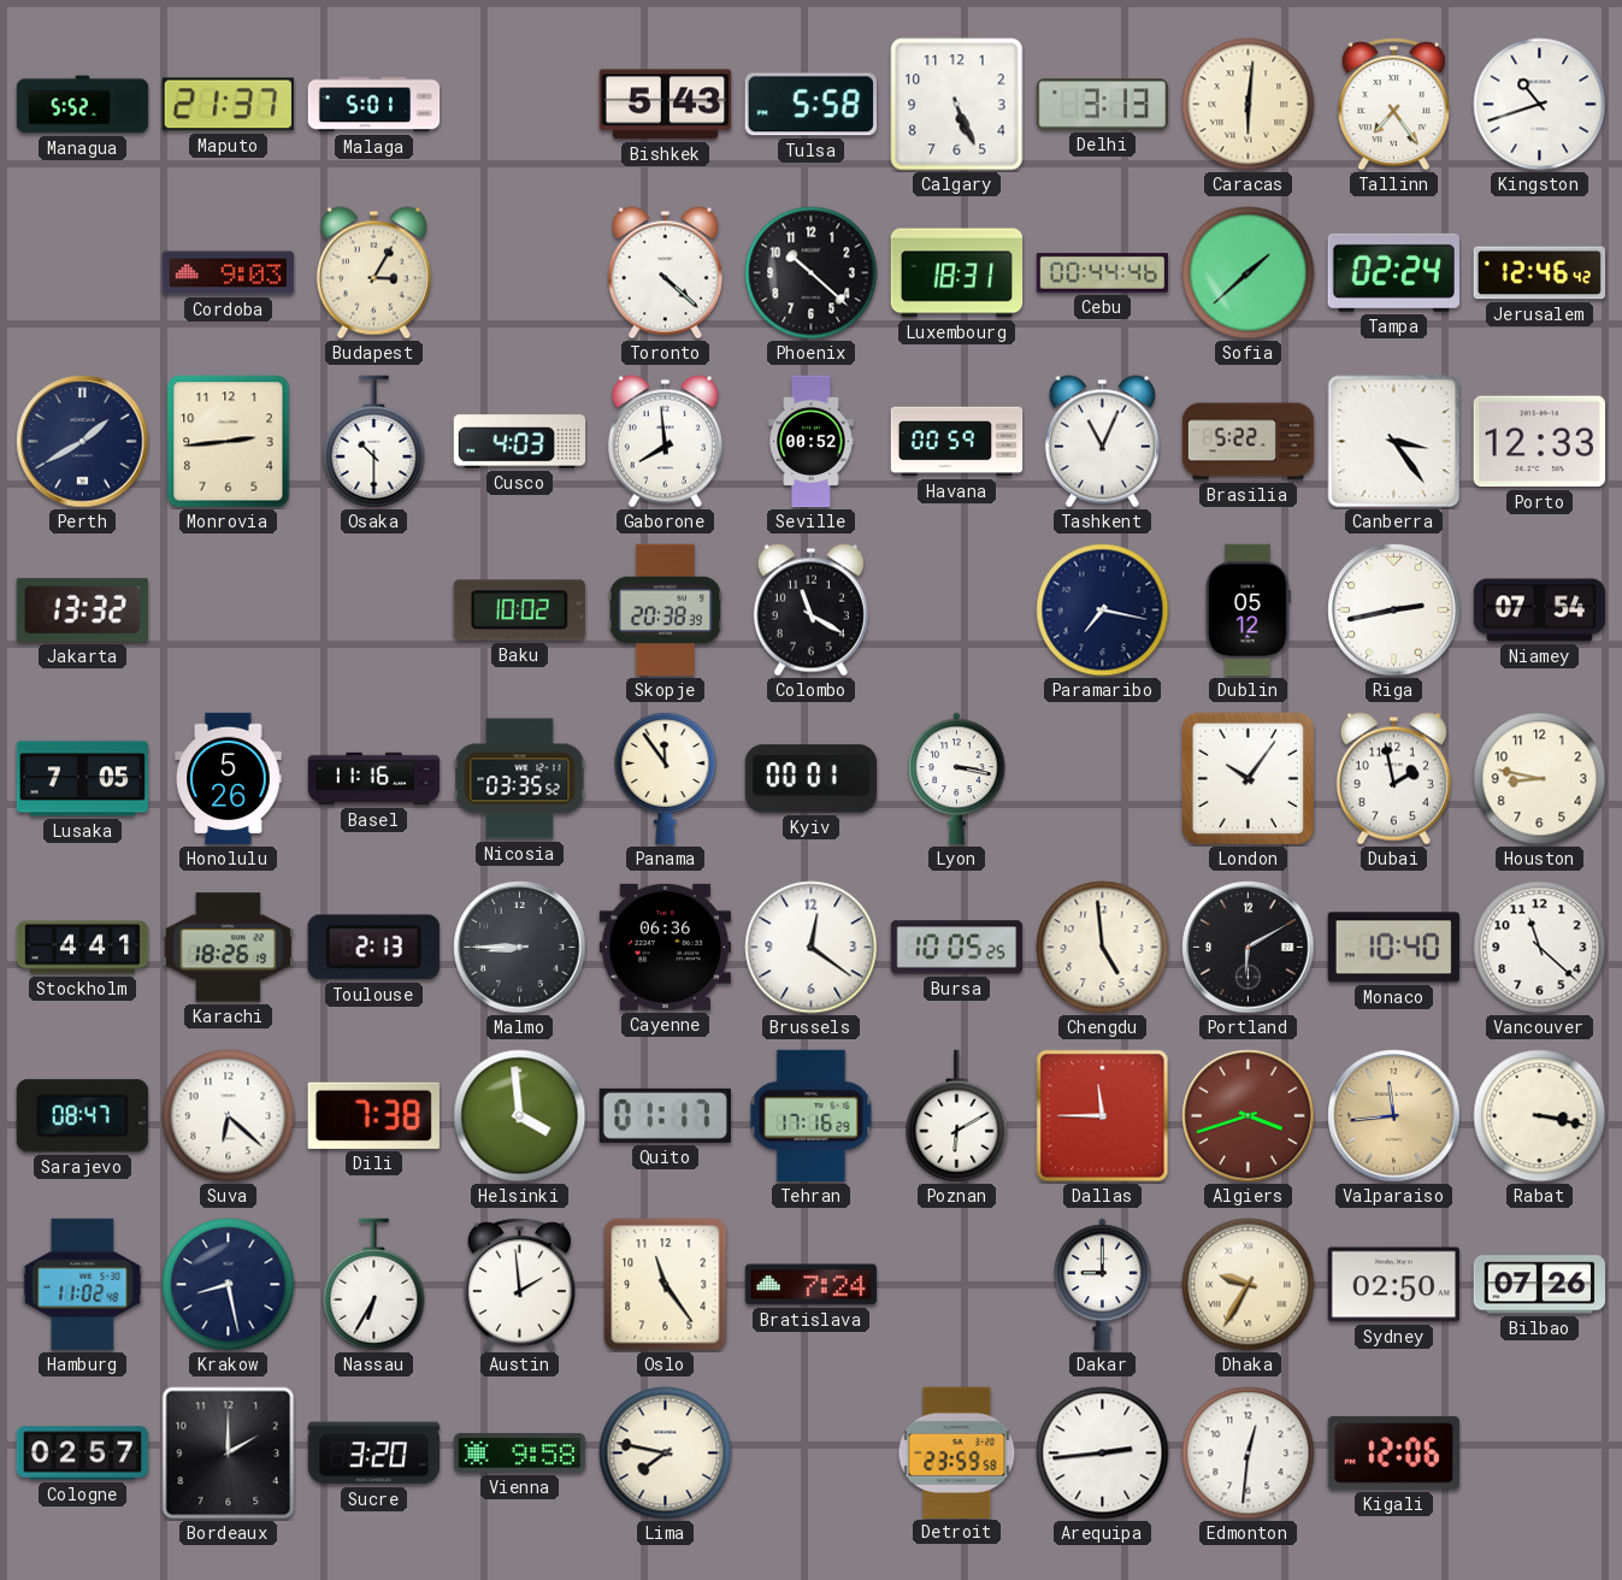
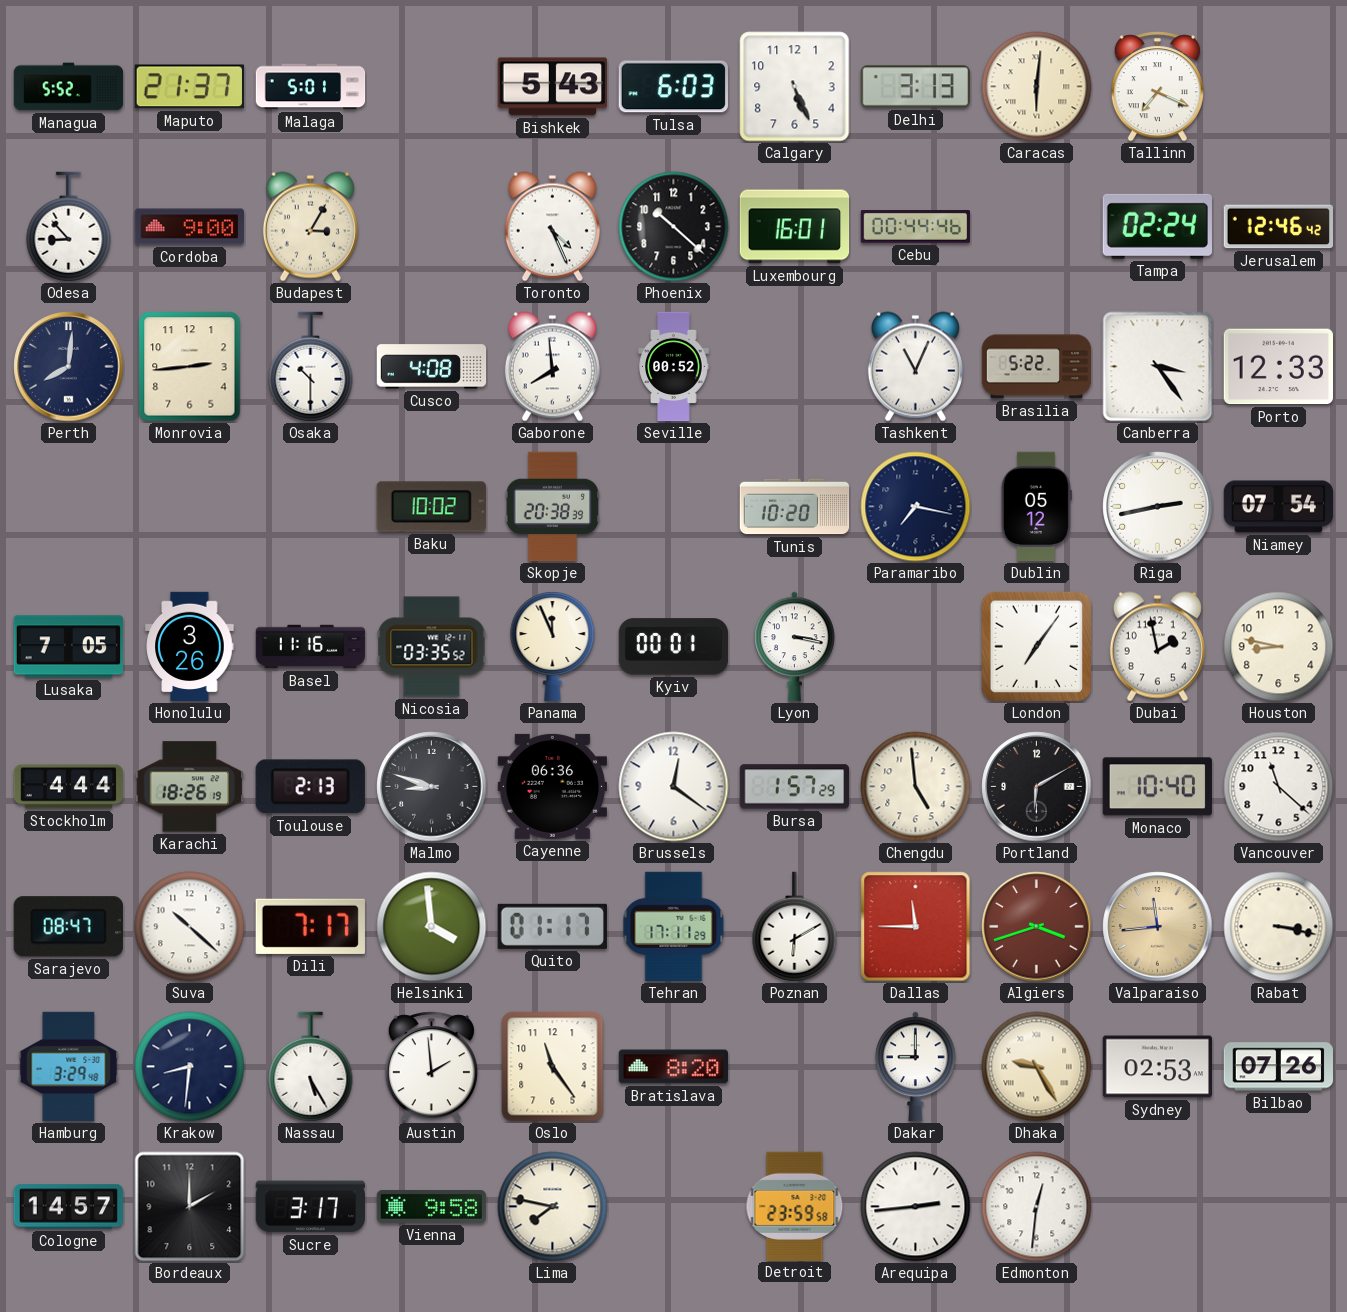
Tulsa: 5:58 -> 6:03 (673, 87)
Tallinn: 7:24 -> 7:19 (1157, 87)
Kingston: 10:42 -> none (1540, 105)
Odesa: none -> 8:53 (69, 227)
Cordoba: 9:03 -> 9:00 (190, 227)
Toronto: 4:22 -> 4:26 (552, 227)
Luxembourg: 18:31 -> 16:01 (795, 227)
Sofia: 1:38 -> none (1249, 273)
Perth: 1:40 -> 8:01 (69, 367)
Cusco: 4:03 -> 4:08 (432, 367)
Havana: 00:59 -> none (957, 442)
Jakarta: 13:32 -> none (82, 609)
Colombo: 11:20 -> none (810, 611)
Tunis: none -> 10:20 (795, 507)
Honolulu: 5:26 -> 3:26 (190, 647)
Panama: 11:54 -> 11:56 (553, 646)
London: 10:06 -> 7:06 (1037, 647)
Stockholm: 4:41 -> 4:44 (69, 787)
Malmo: 8:45 -> 8:48 (432, 787)
Bursa: 10:05 -> 1:57 (795, 787)
Suva: 6:22 -> 10:22 (190, 927)
Dili: 7:38 -> 7:17 (310, 926)
Tehran: 17:16 -> 17:11 (674, 927)
Hamburg: 11:02 -> 3:29 (69, 1067)
Krakow: 8:28 -> 8:31 (190, 1067)
Nassau: 6:35 -> 5:25 (311, 1067)
Bratislava: 7:24 -> 8:20 (674, 1067)
Dhaka: 9:35 -> 9:25 (1037, 1067)
Sydney: 02:50 -> 02:53 (1157, 1067)
Cologne: 02:57 -> 14:57 (69, 1207)
Sucre: 3:20 -> 3:17 (310, 1207)
Kigali: 12:06 -> none (1393, 1452)
